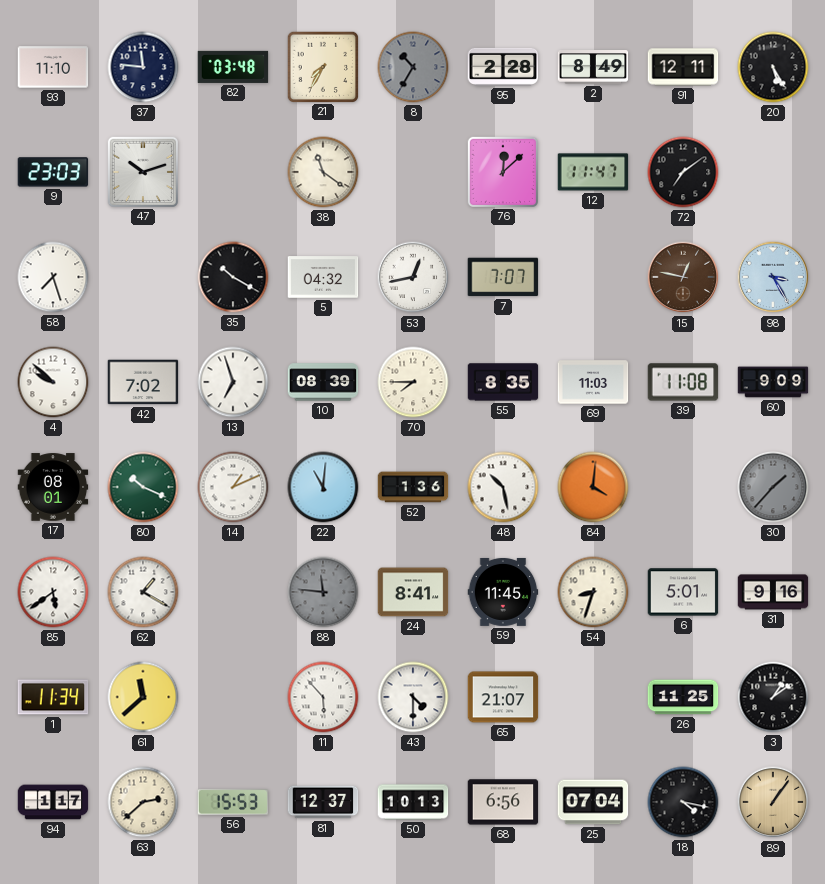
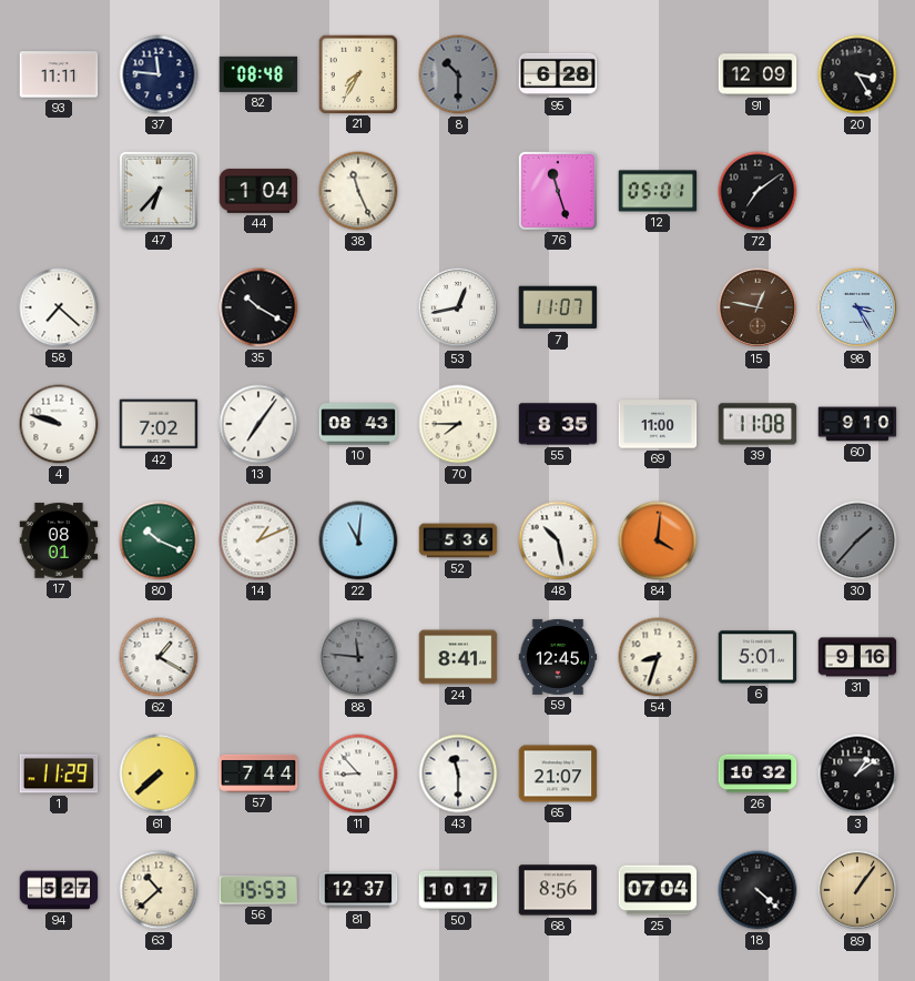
93: 11:10 -> 11:11 (59, 74)
82: 03:48 -> 08:48 (258, 74)
8: 10:35 -> 10:30 (458, 74)
95: 2:28 -> 6:28 (558, 74)
2: 8:49 -> none (593, 68)
91: 12:11 -> 12:09 (758, 74)
20: 5:25 -> 3:25 (857, 74)
9: 23:03 -> none (53, 172)
47: 10:12 -> 6:37 (157, 190)
44: none -> 1:04 (258, 191)
38: 11:21 -> 11:26 (358, 191)
76: 12:08 -> 11:27 (557, 190)
12: 11:47 -> 05:01 (658, 191)
58: 7:27 -> 7:22 (59, 307)
5: 04:32 -> none (323, 277)
7: 7:07 -> 11:07 (558, 307)
4: 9:52 -> 9:48 (59, 424)
13: 6:57 -> 7:06 (258, 424)
10: 08:39 -> 08:43 (358, 424)
69: 11:03 -> 11:00 (658, 424)
60: 9:09 -> 9:10 (857, 424)
52: 1:36 -> 5:36 (458, 540)
85: 5:39 -> none (53, 592)
59: 11:45 -> 12:45 (558, 657)
1: 11:34 -> 11:29 (59, 773)
61: 11:38 -> 7:38 (159, 773)
57: none -> 7:44 (258, 773)
11: 5:53 -> 8:53 (358, 773)
43: 4:30 -> 11:30 (458, 773)
26: 11:25 -> 10:32 (758, 773)
94: 1:17 -> 5:27 (59, 890)
63: 2:38 -> 10:38 (159, 890)
50: 10:13 -> 10:17 (458, 890)
68: 6:56 -> 8:56 (558, 890)
18: 4:17 -> 4:22 (758, 890)
